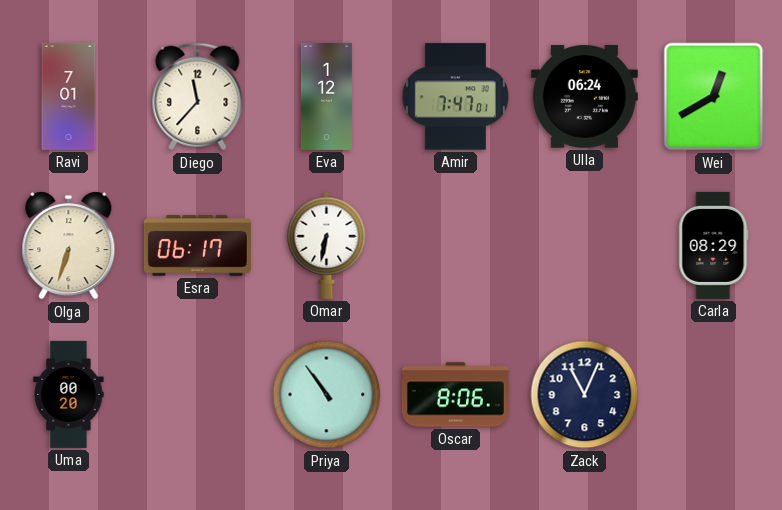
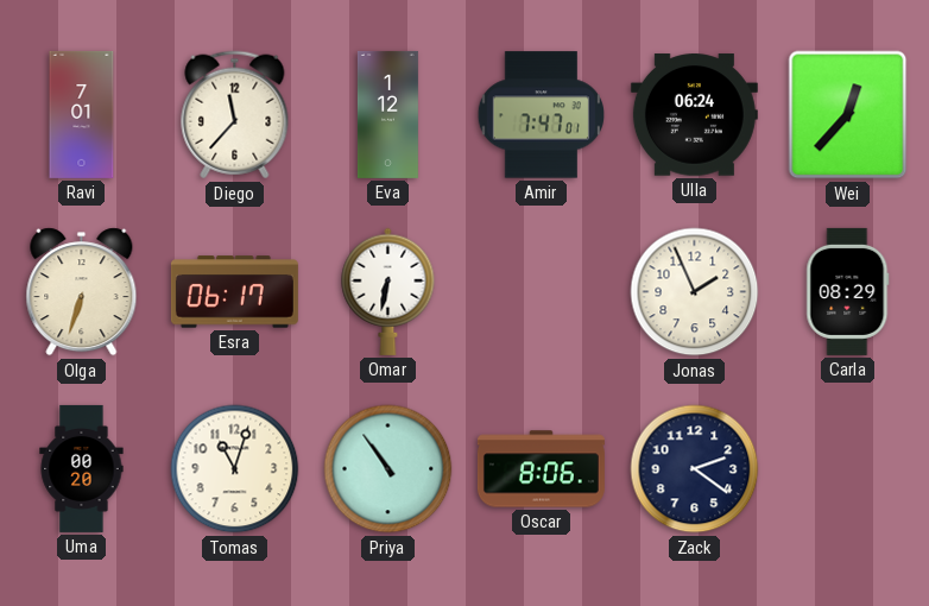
Wei: 12:40 -> 12:37 (848, 115)
Jonas: none -> 1:56 (695, 292)
Tomas: none -> 11:03 (235, 469)
Zack: 11:04 -> 2:21 (695, 469)
